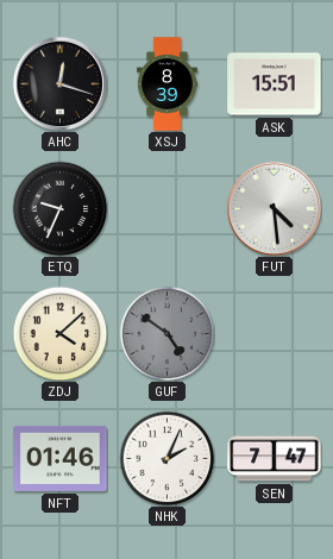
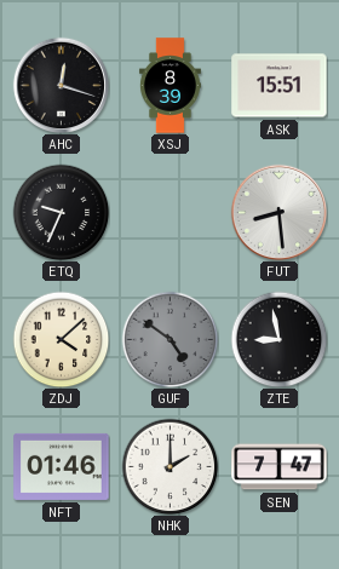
FUT: 4:29 -> 8:29 (278, 212)
ZTE: none -> 8:58 (278, 339)
NHK: 2:04 -> 2:00 (169, 466)
